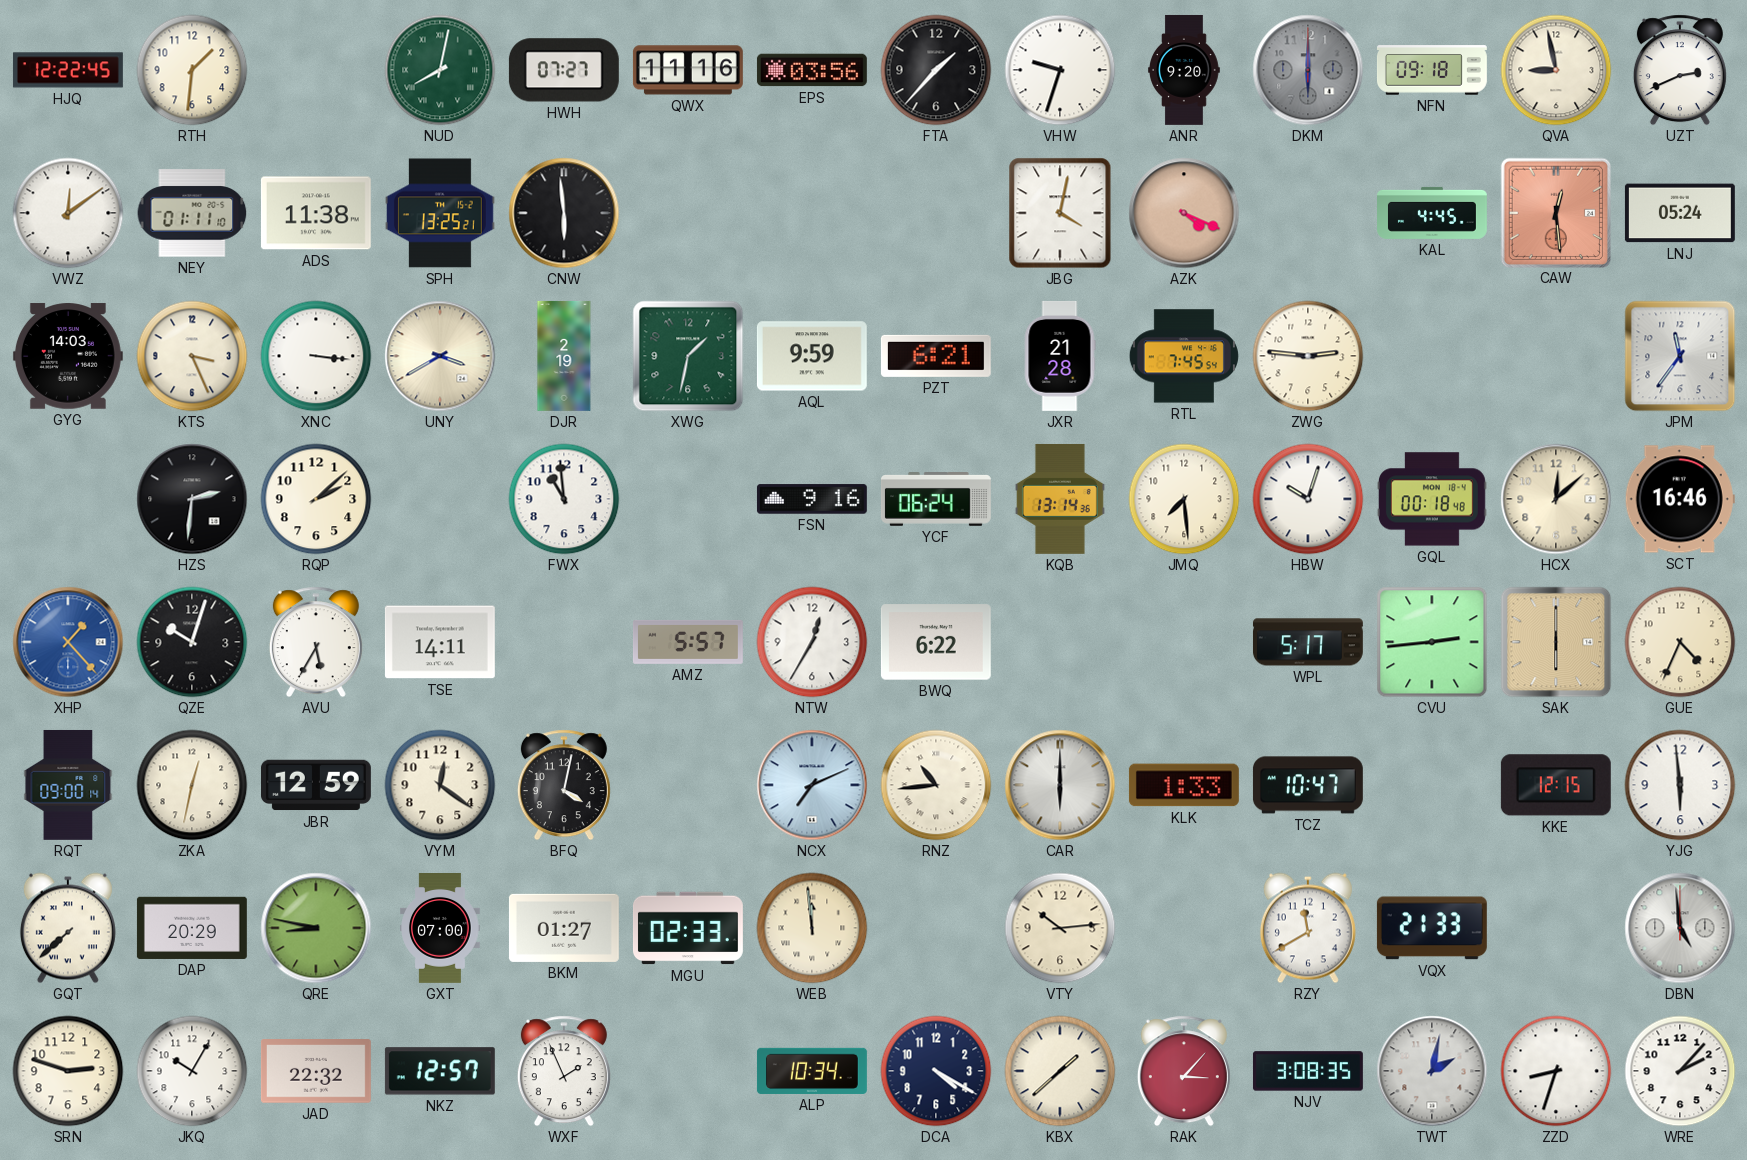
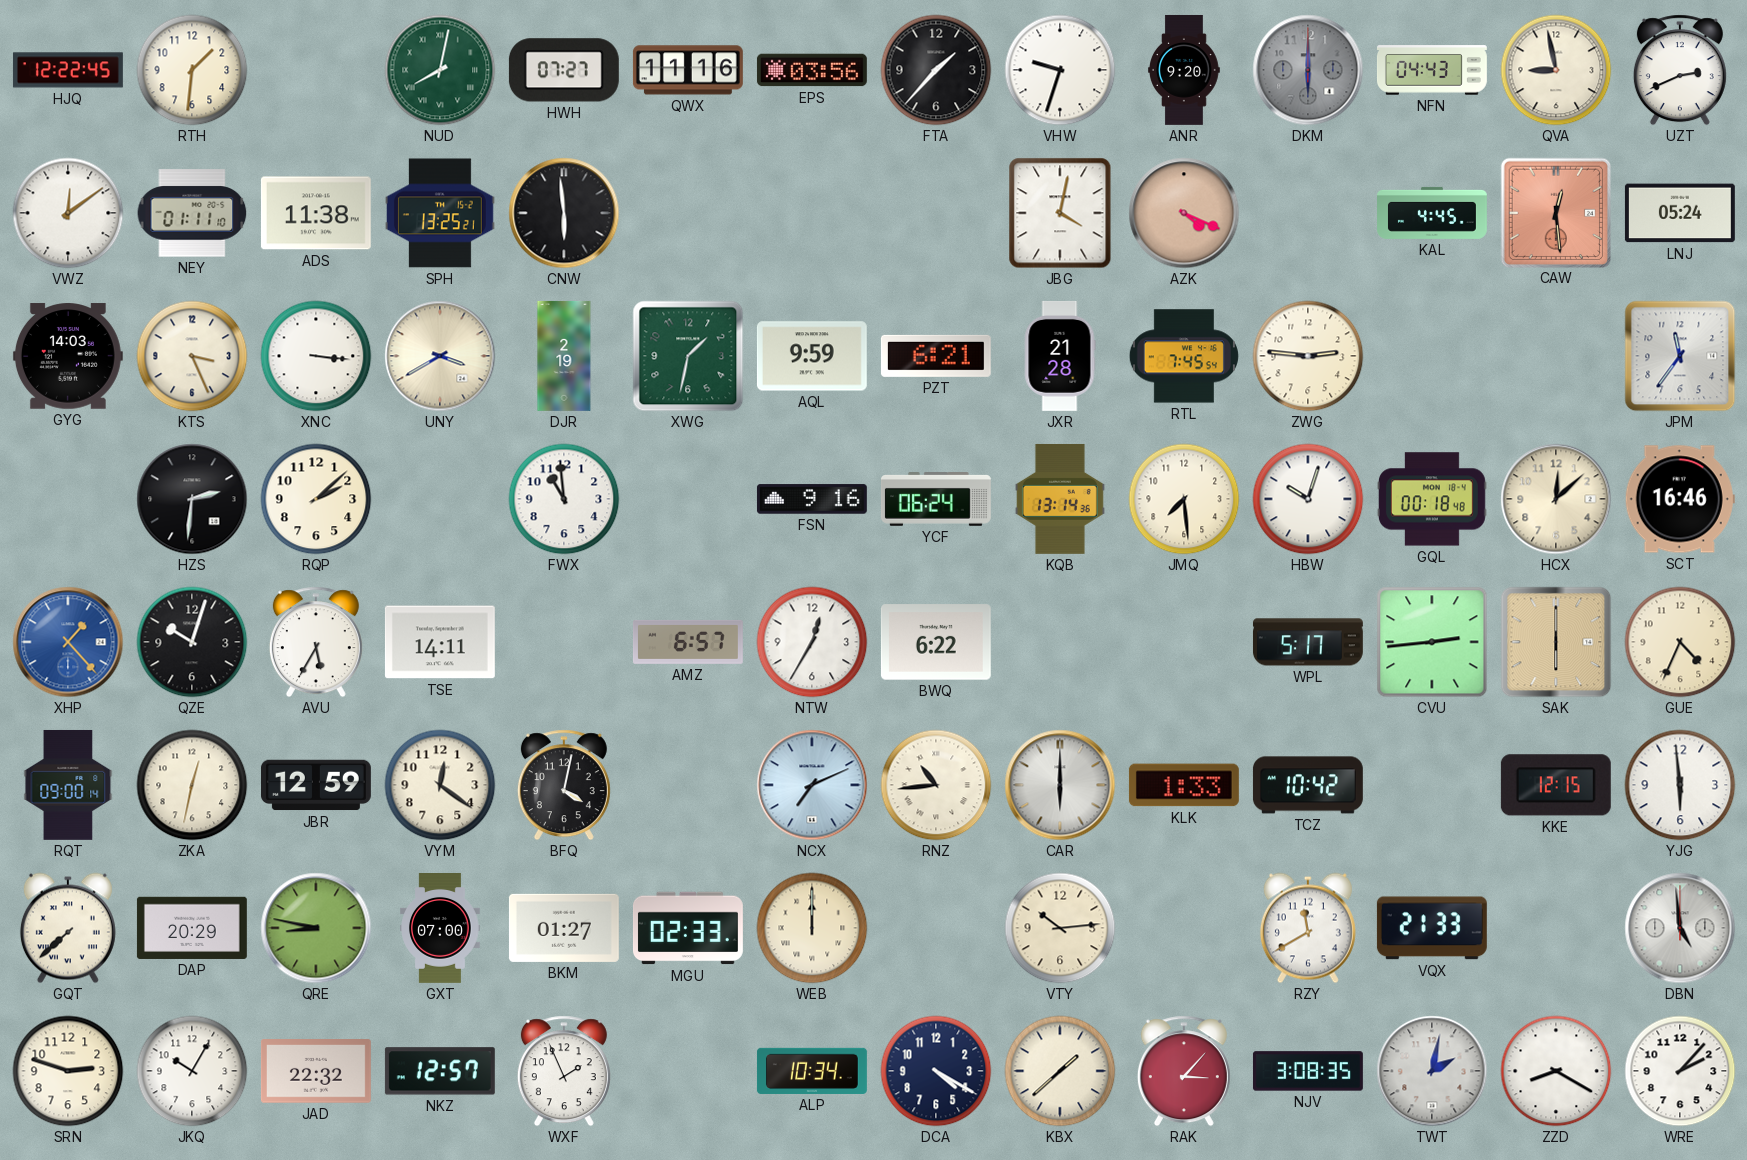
NFN: 09:18 -> 04:43 (1432, 70)
AMZ: 5:57 -> 6:57 (688, 642)
TCZ: 10:47 -> 10:42 (1308, 785)
WEB: 11:59 -> 12:00 (812, 928)
ZZD: 8:33 -> 8:20 (1556, 1071)
